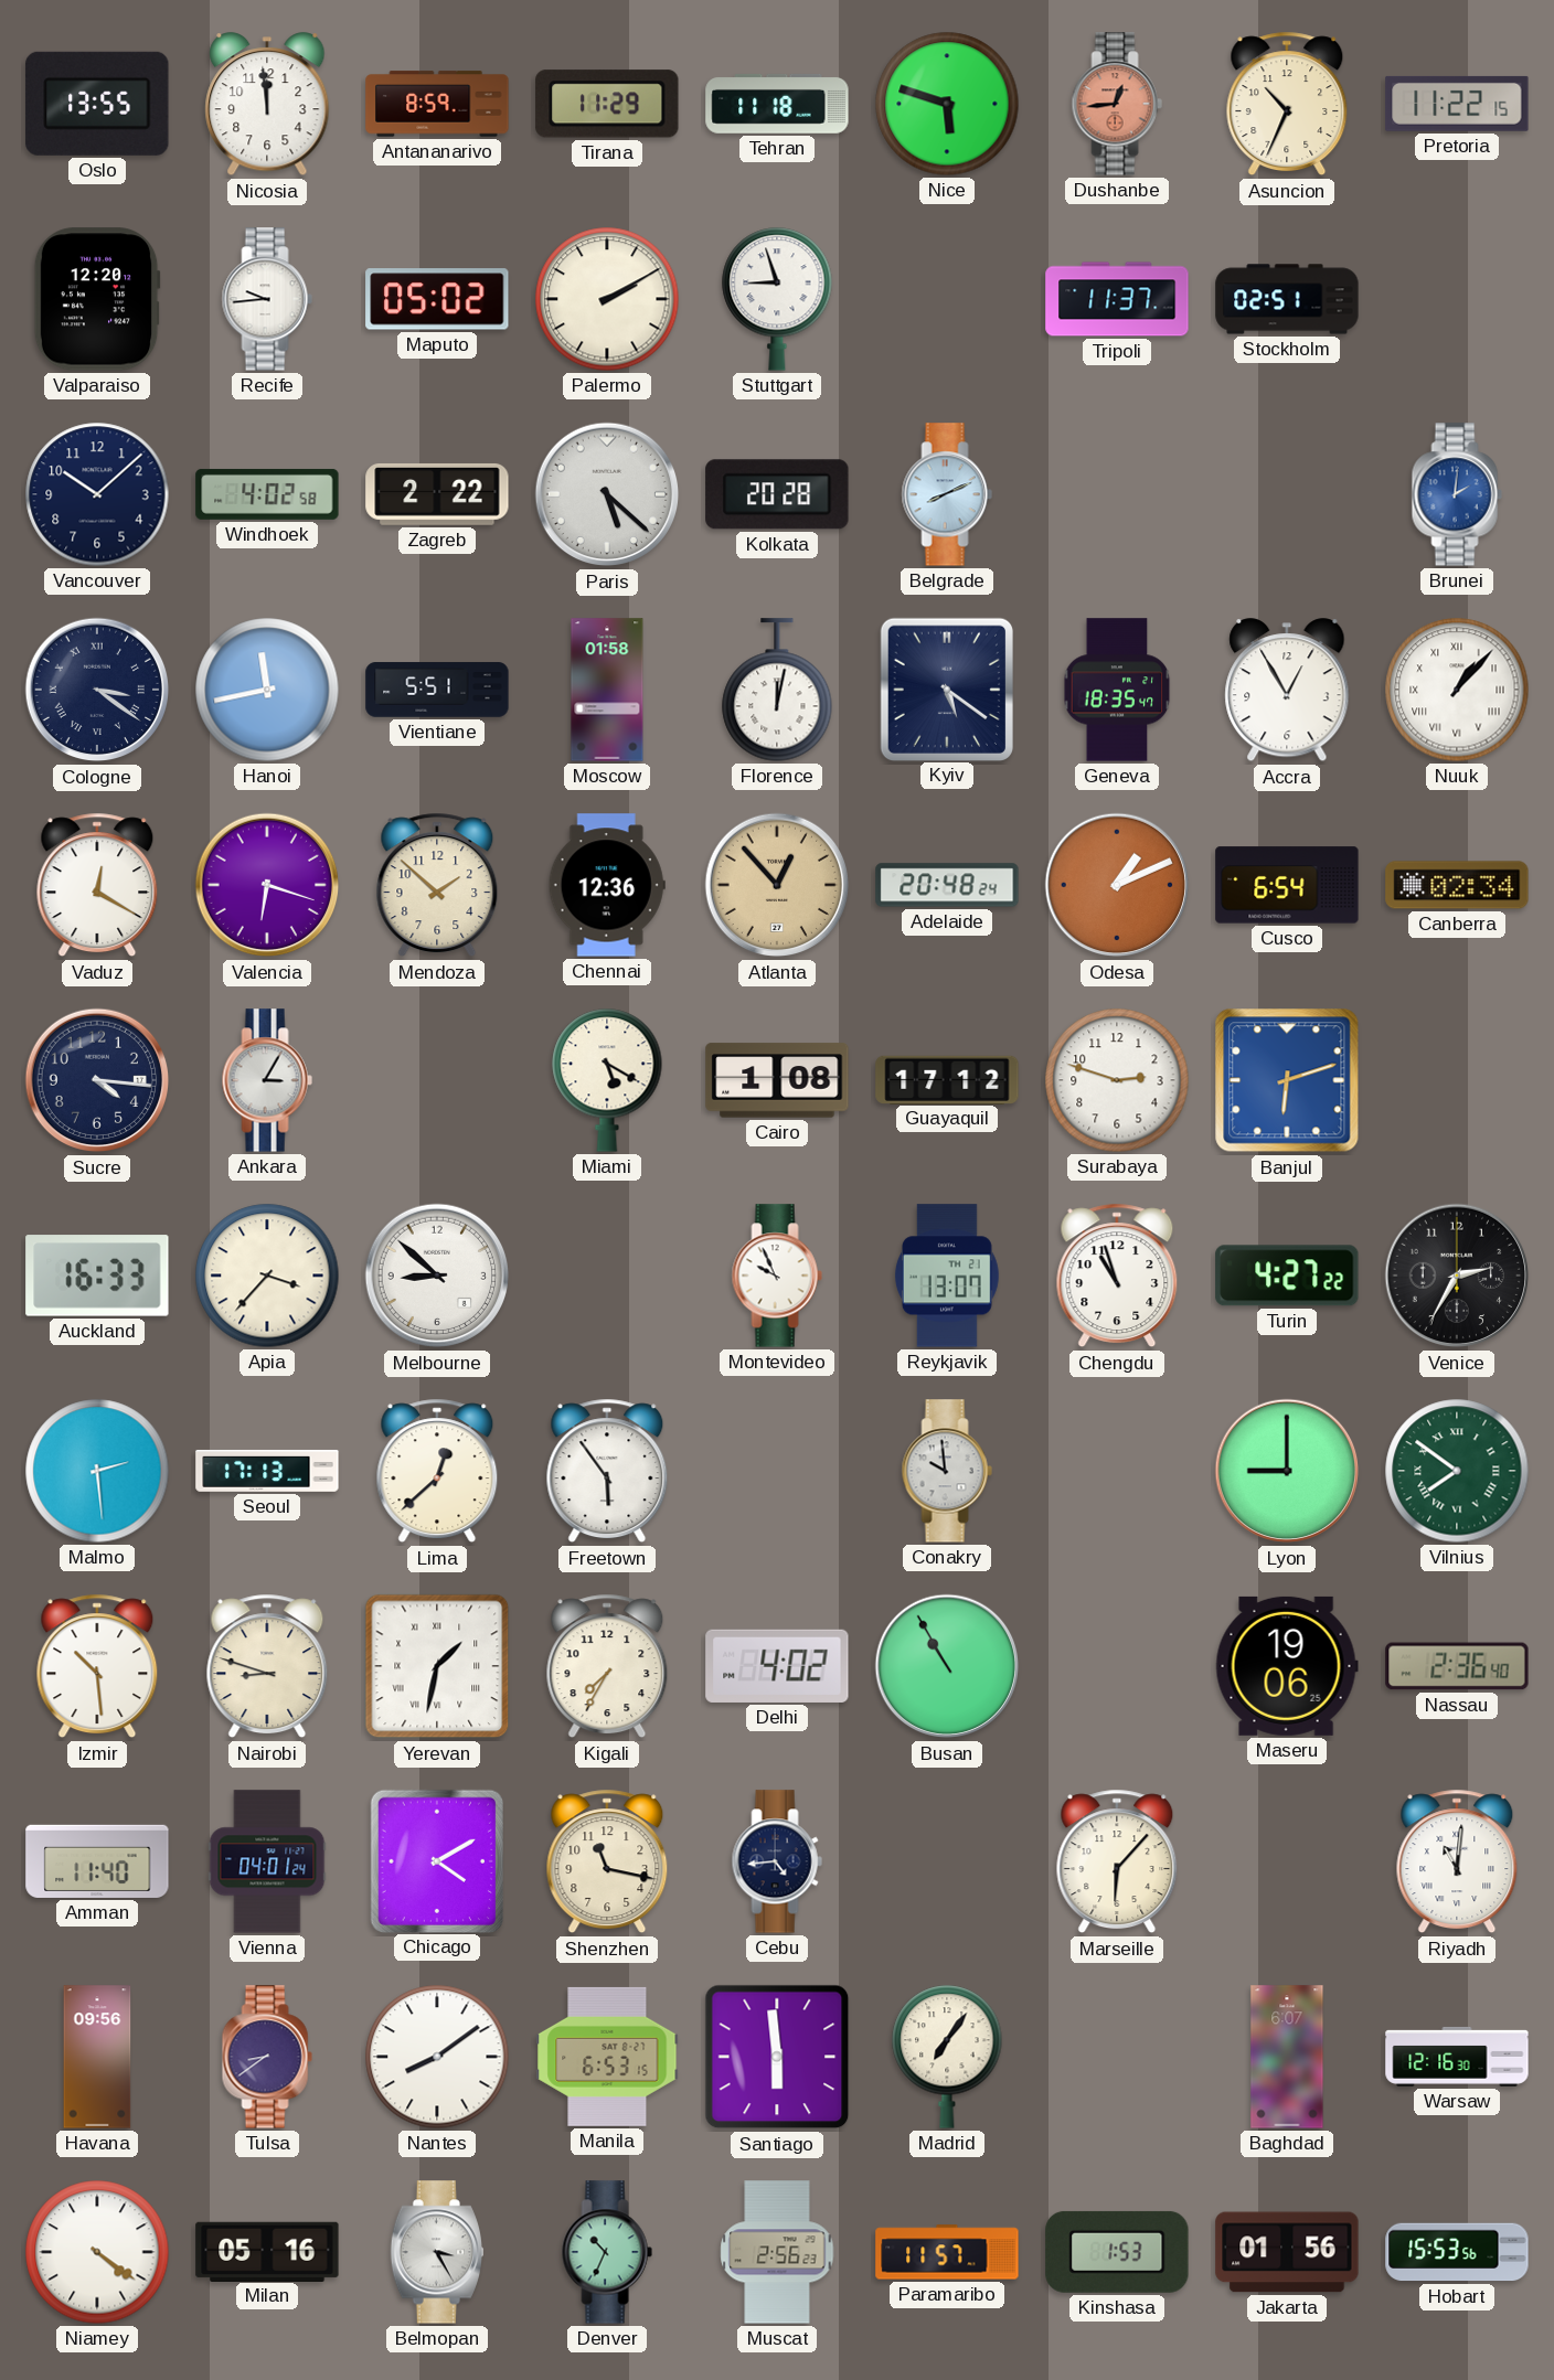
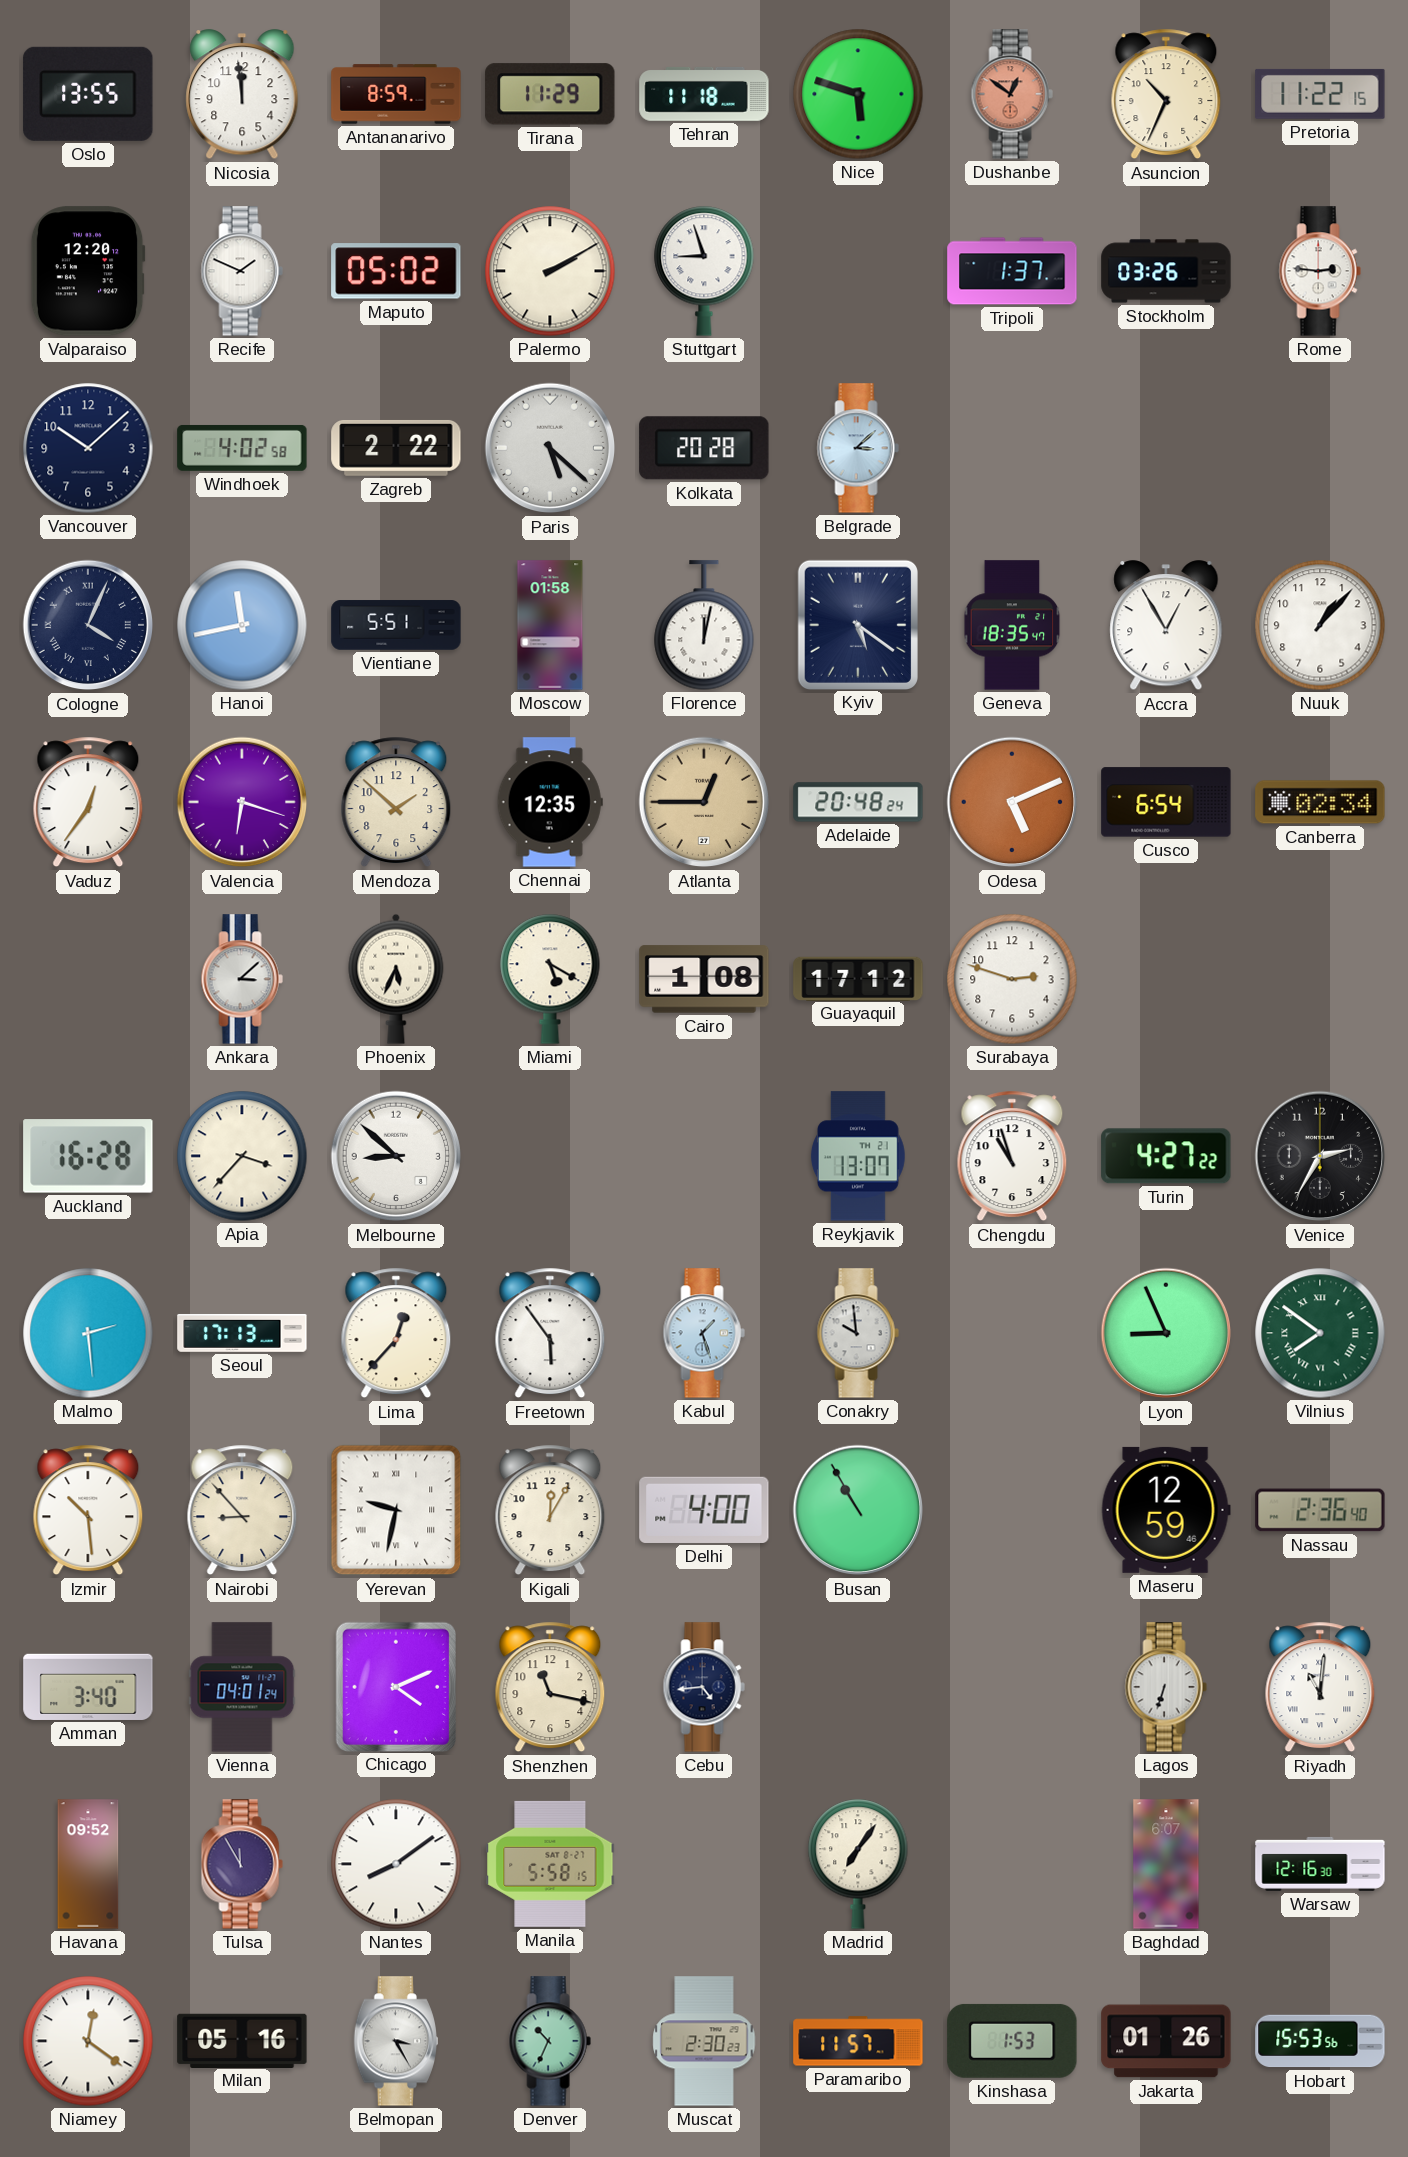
Dushanbe: 12:44 -> 12:51 (1012, 94)
Recife: 9:44 -> 1:49 (242, 271)
Tripoli: 11:37 -> 1:37 (1012, 271)
Stockholm: 02:51 -> 03:26 (1166, 271)
Rome: none -> 2:46 (1320, 271)
Belgrade: 8:11 -> 3:08 (858, 448)
Brunei: 2:01 -> none (1457, 494)
Cologne: 3:21 -> 4:04 (88, 625)
Nuuk numerals: Roman -> Arabic (1320, 625)
Vaduz: 12:20 -> 12:36 (88, 802)
Chennai: 12:36 -> 12:35 (550, 802)
Atlanta: 12:53 -> 12:45 (704, 802)
Odesa: 1:11 -> 5:11 (1012, 802)
Sucre: 4:16 -> none (97, 1080)
Ankara: 3:05 -> 3:08 (242, 979)
Phoenix: none -> 5:34 (396, 979)
Banjul: 6:12 -> none (1287, 1080)
Auckland: 16:33 -> 16:28 (88, 1156)
Montevideo: 9:56 -> none (777, 1276)
Lima: 12:38 -> 12:37 (396, 1333)
Kabul: none -> 1:27 (704, 1333)
Lyon: 9:00 -> 8:56 (1166, 1333)
Nairobi: 8:48 -> 8:53 (242, 1510)
Yerevan: 1:32 -> 9:32 (396, 1510)
Kigali: 7:35 -> 12:05 (550, 1510)
Delhi: 4:02 -> 4:00 (704, 1510)
Maseru: 19:06 -> 12:59 (1166, 1510)
Amman: 11:40 -> 3:40 (88, 1687)
Chicago: 4:10 -> 4:11 (395, 1686)
Marseille: 6:07 -> none (1117, 1861)
Lagos: none -> 6:33 (1166, 1687)
Havana: 09:56 -> 09:52 (88, 1864)
Tulsa: 8:39 -> 11:55 (242, 1864)
Manila: 6:53 -> 5:58 (550, 1864)
Santiago: 5:59 -> none (777, 2057)
Niamey: 4:21 -> 12:21 (88, 2041)
Muscat: 2:56 -> 2:30 (704, 2041)
Jakarta: 01:56 -> 01:26 (1166, 2041)
